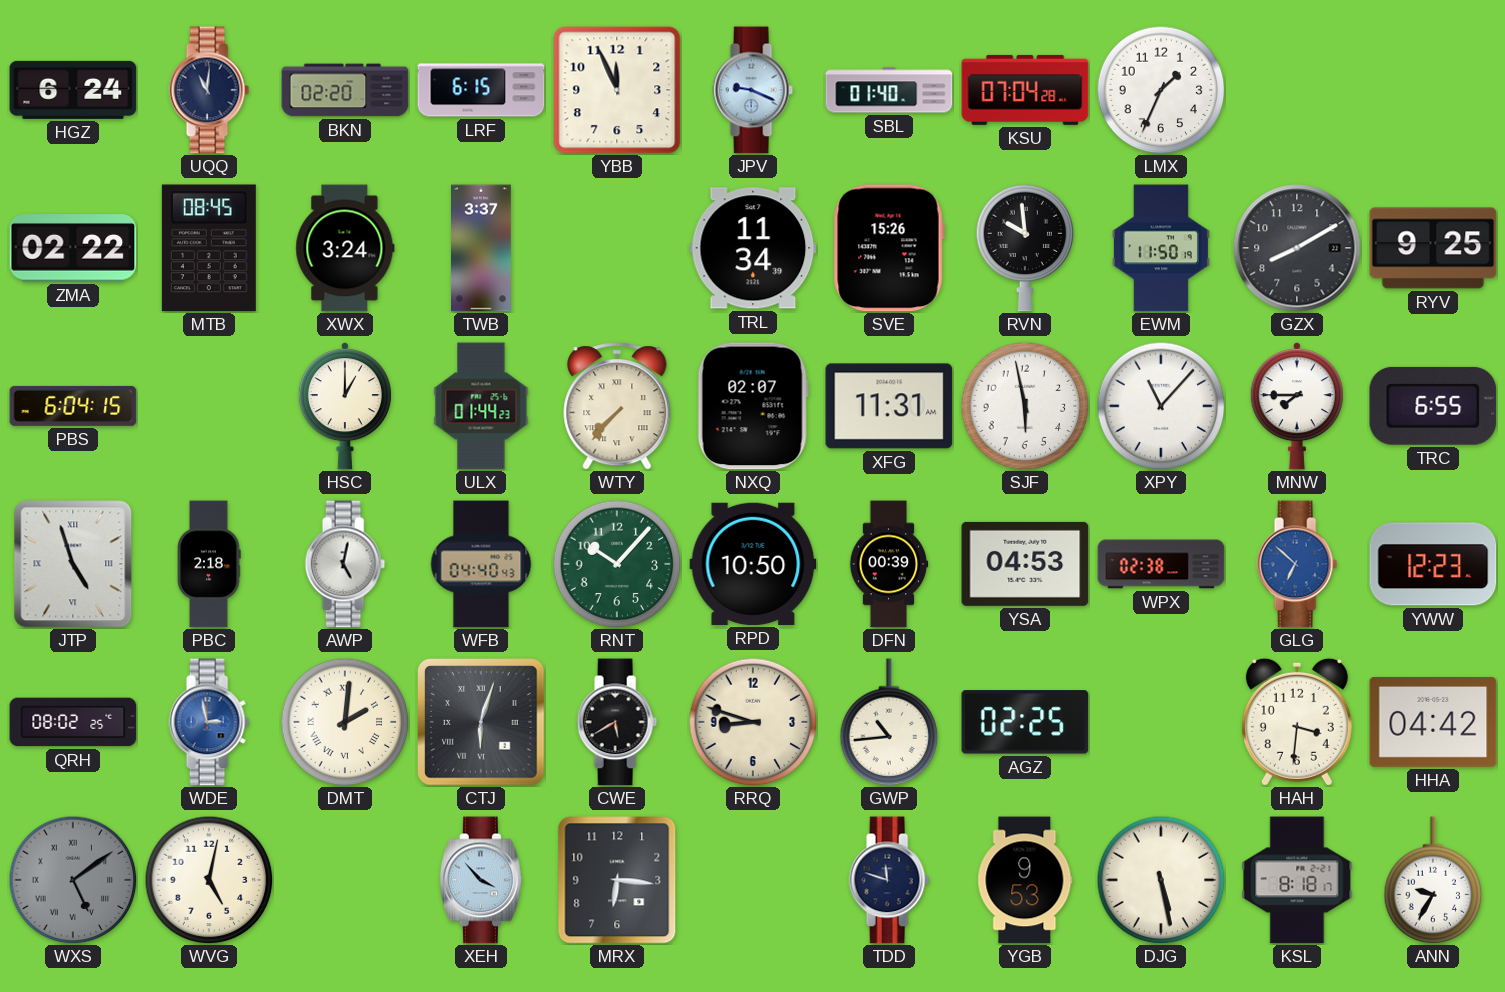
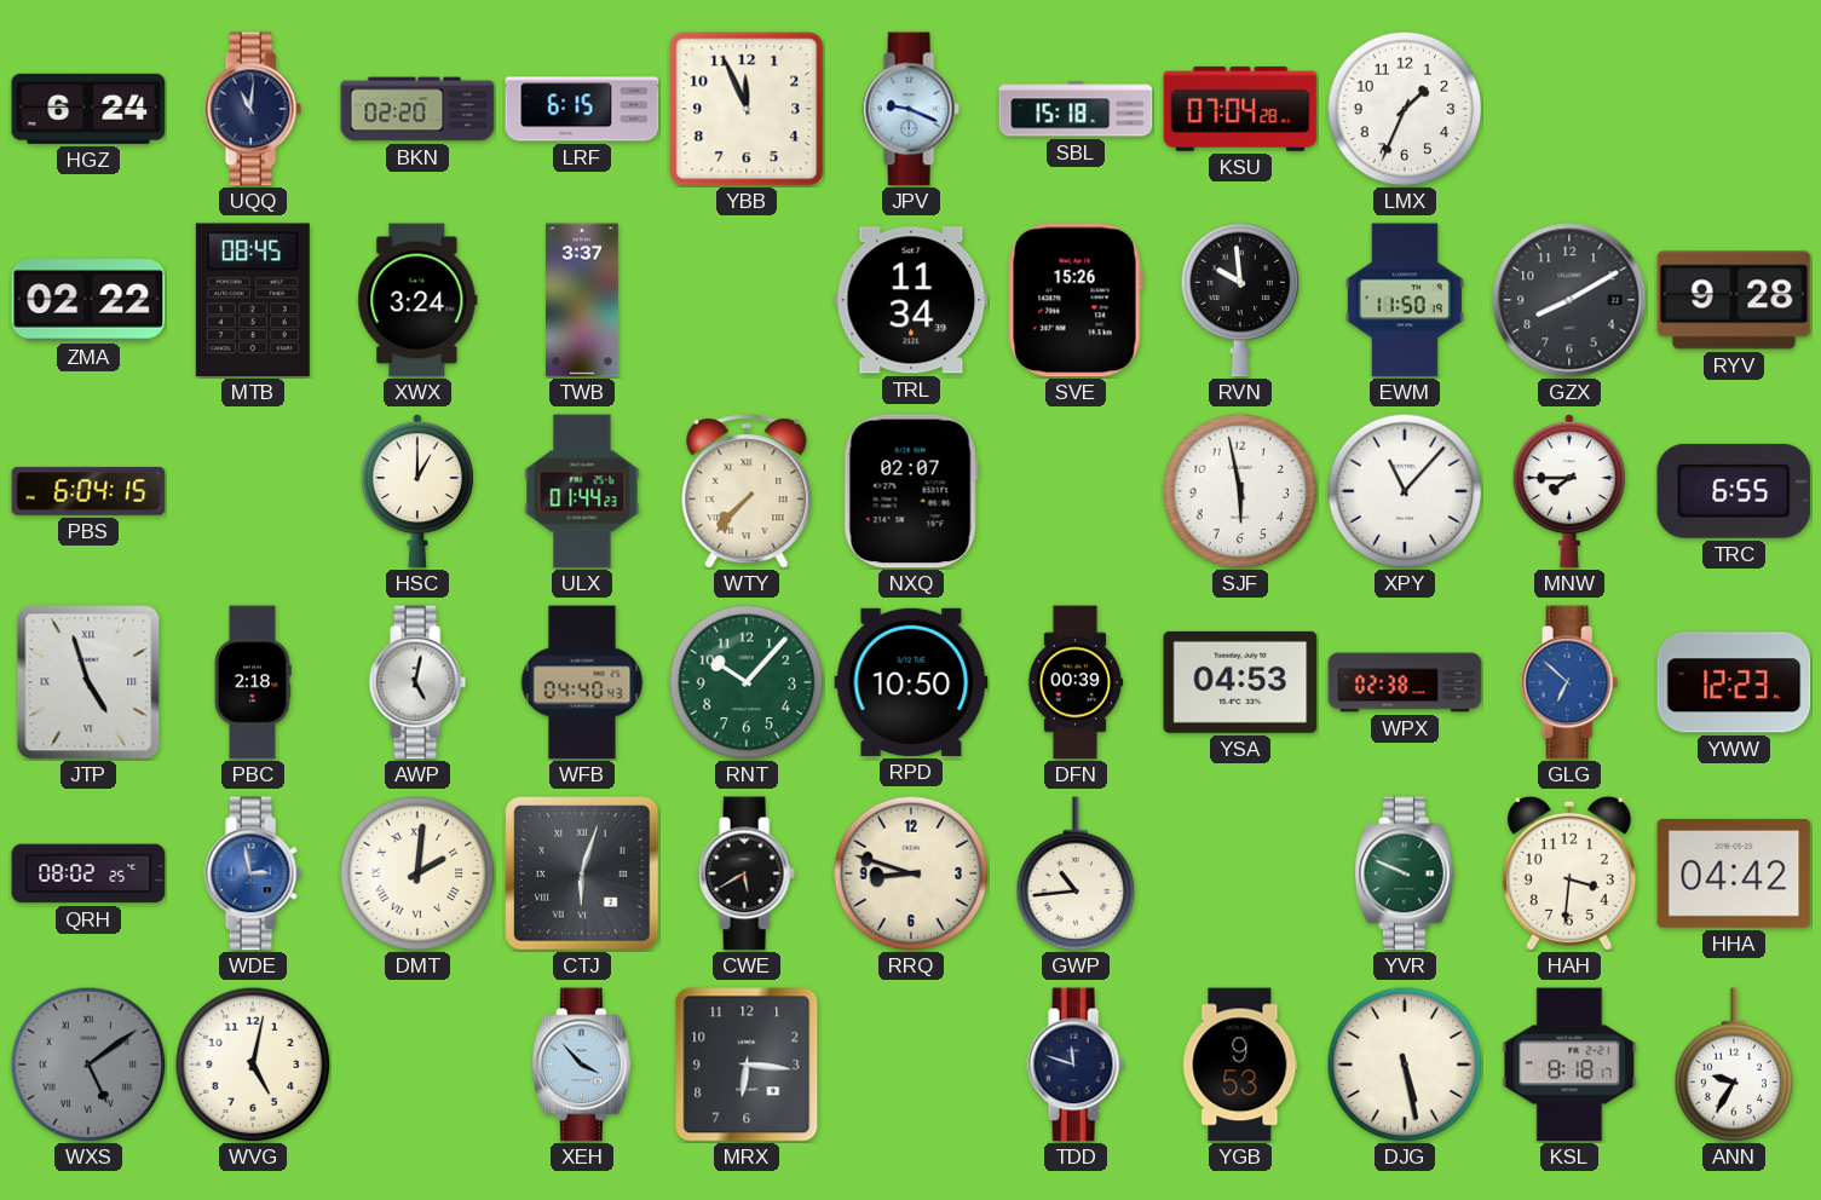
SBL: 01:40 -> 15:18 (1076, 109)
RYV: 9:25 -> 9:28 (1734, 300)
XFG: 11:31 -> none (889, 406)
AGZ: 02:25 -> none (1025, 722)
YVR: none -> 9:49 (1406, 873)
